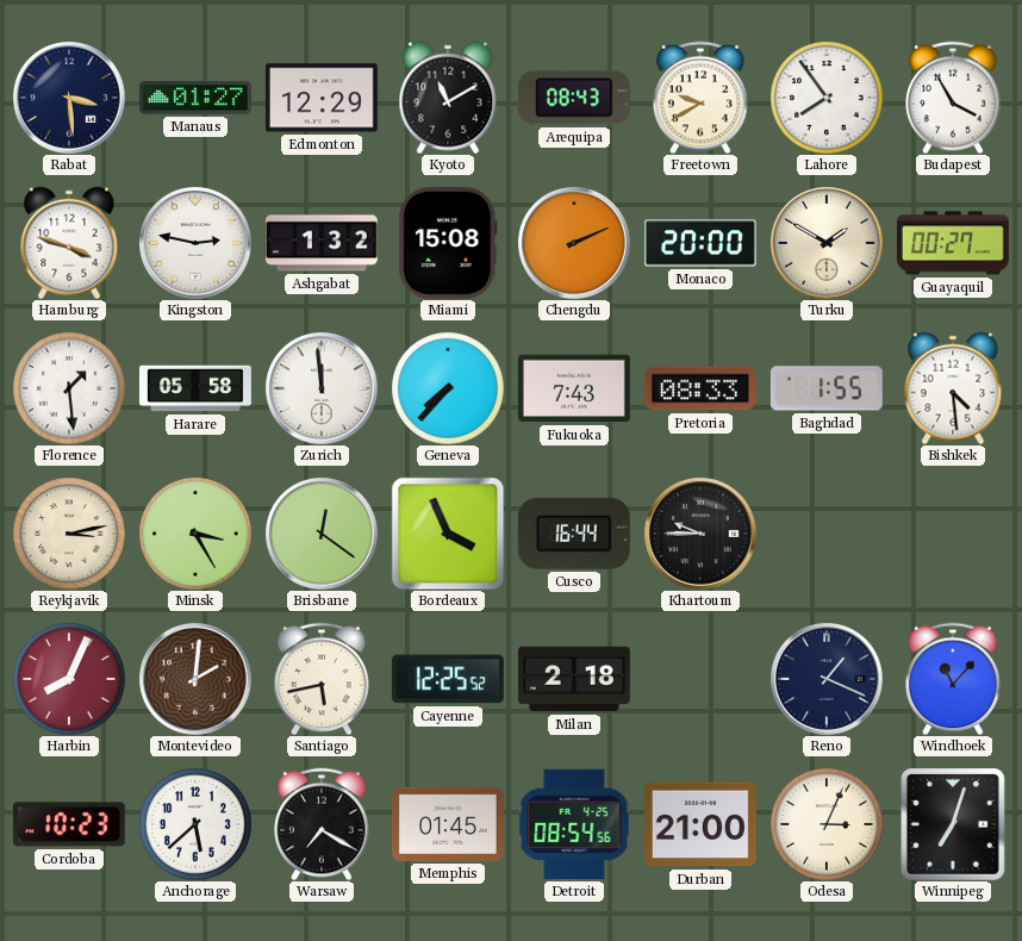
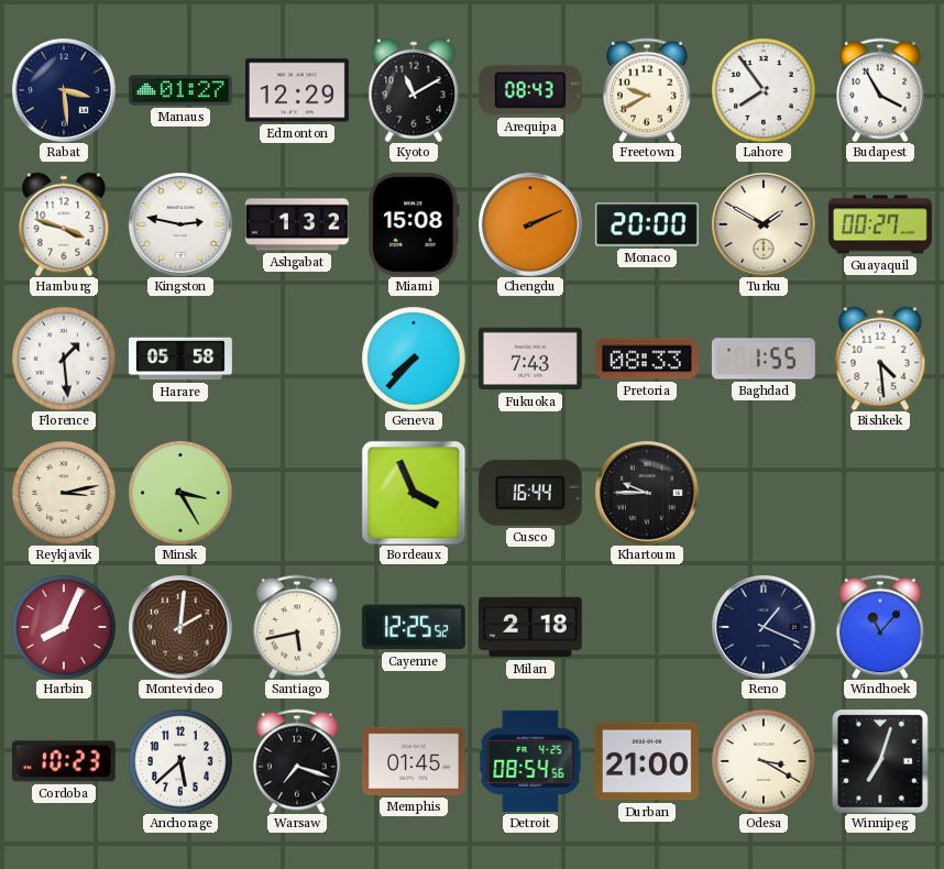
Zurich: 11:59 -> none (322, 388)
Brisbane: 12:21 -> none (322, 534)
Warsaw: 7:20 -> 7:18 (297, 761)
Odesa: 3:04 -> 3:20 (764, 761)
